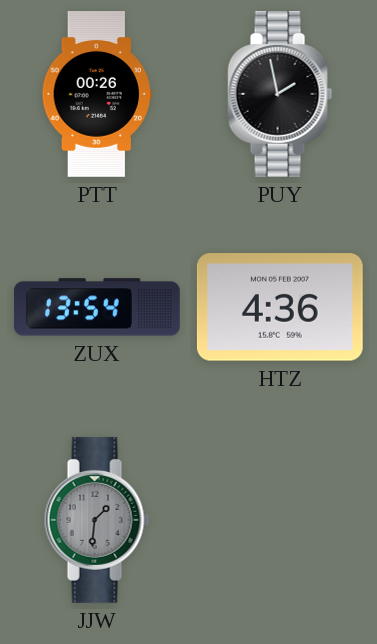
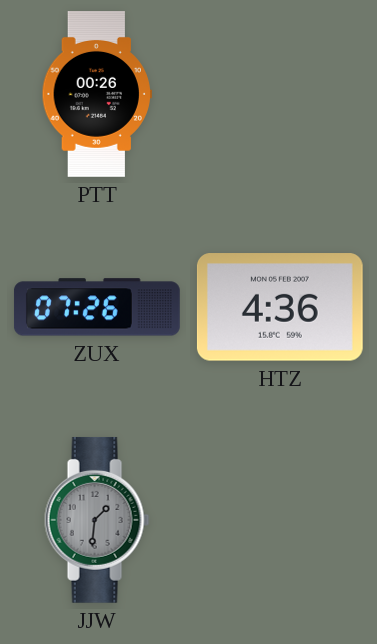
PUY: 1:58 -> none (280, 94)
ZUX: 13:54 -> 07:26 (97, 307)
